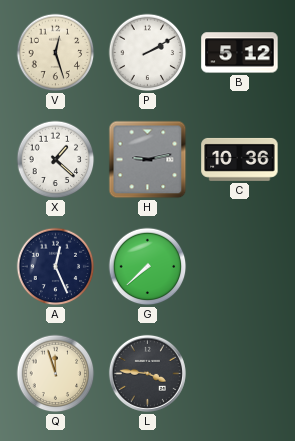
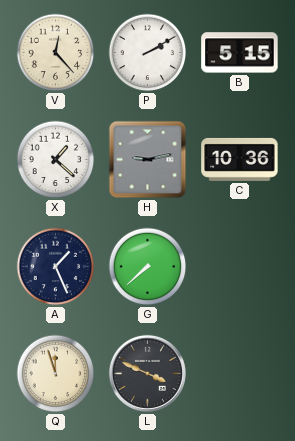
V: 12:27 -> 12:23 (56, 53)
B: 5:12 -> 5:15 (240, 53)
A: 12:26 -> 1:26 (56, 267)
L: 3:46 -> 3:49 (147, 373)
